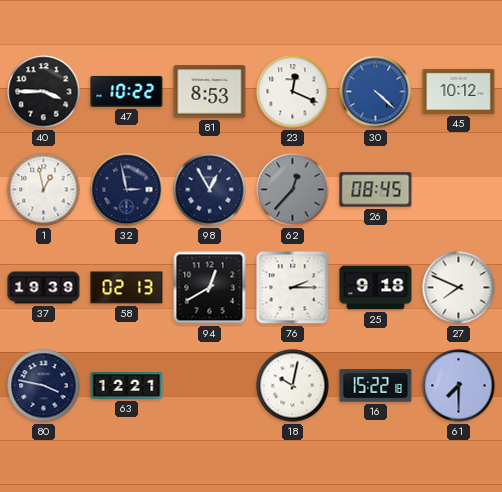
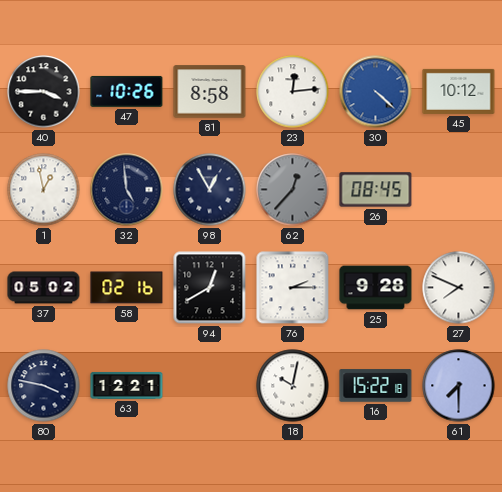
47: 10:22 -> 10:26 (127, 91)
81: 8:53 -> 8:58 (210, 92)
23: 12:19 -> 12:14 (293, 92)
32: 2:58 -> 4:59 (127, 190)
37: 19:39 -> 05:02 (44, 288)
58: 02:13 -> 02:16 (127, 288)
25: 9:18 -> 9:28 (376, 288)
